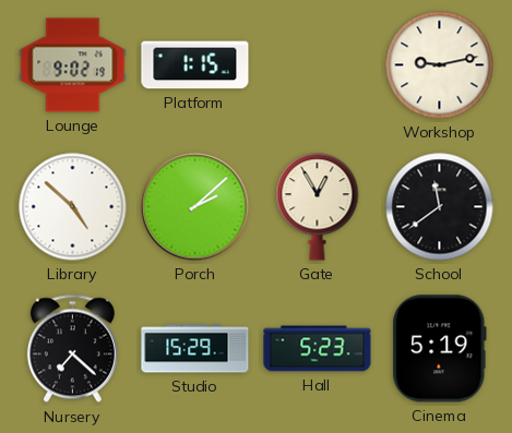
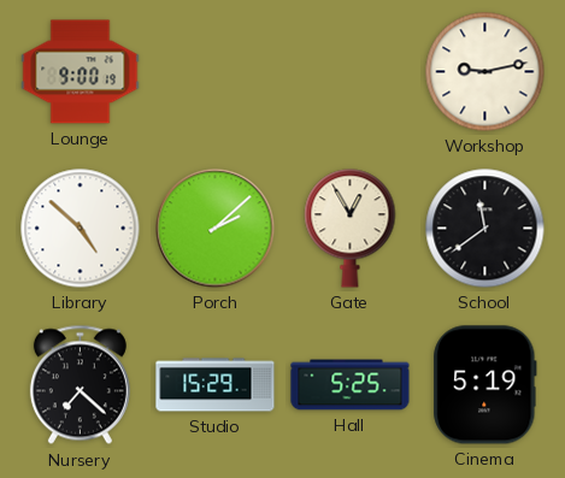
Lounge: 9:02 -> 9:00 (81, 72)
Platform: 1:15 -> none (195, 65)
Hall: 5:23 -> 5:25 (351, 385)
